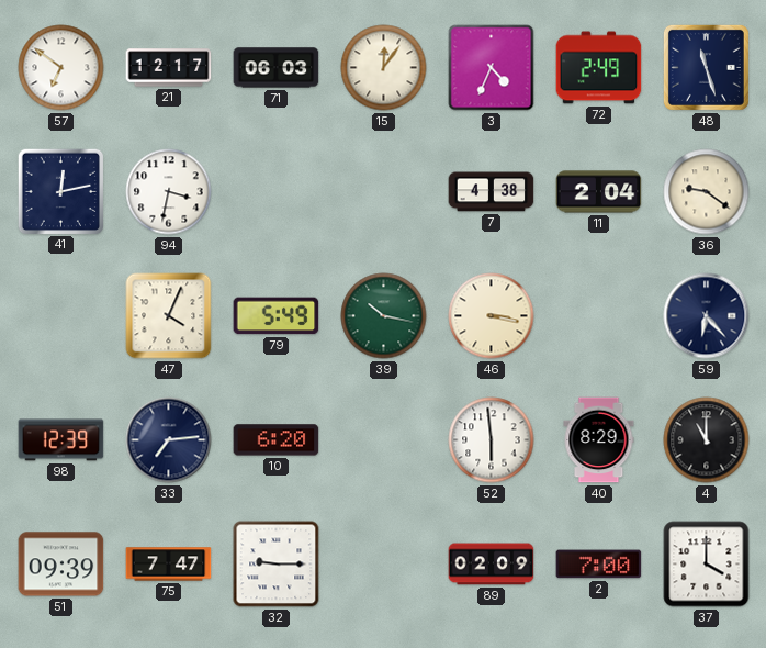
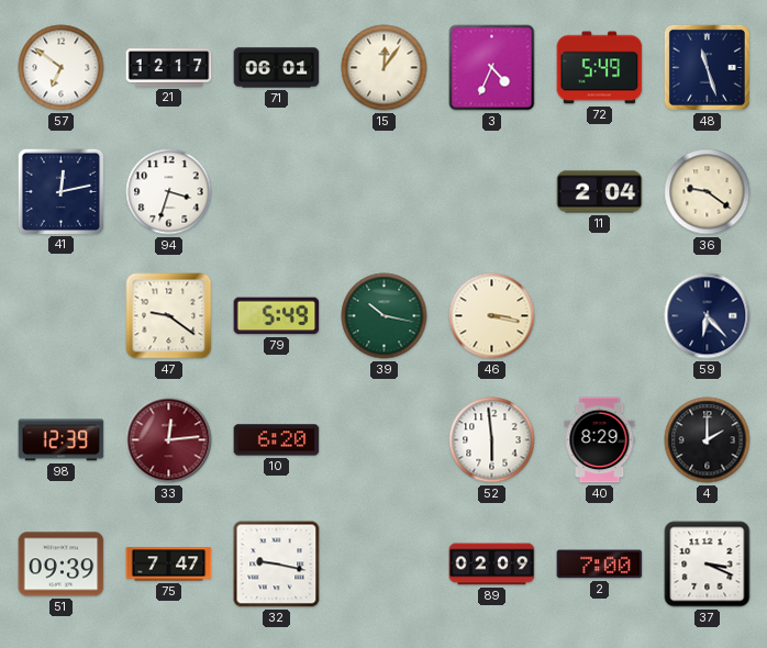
71: 06:03 -> 06:01 (277, 68)
72: 2:49 -> 5:49 (600, 68)
94: 3:32 -> 3:33 (169, 192)
7: 4:38 -> none (492, 192)
47: 4:04 -> 9:21 (169, 316)
33: 7:14 -> 12:14 (169, 440)
33 dial: navy -> burgundy (169, 440)
4: 11:00 -> 2:00 (708, 440)
32: 9:15 -> 9:17 (277, 565)
37: 4:00 -> 3:19 (708, 565)
